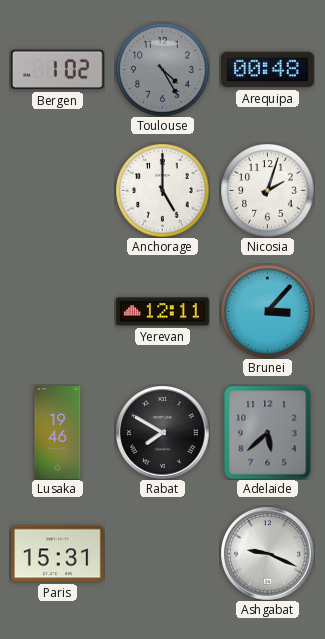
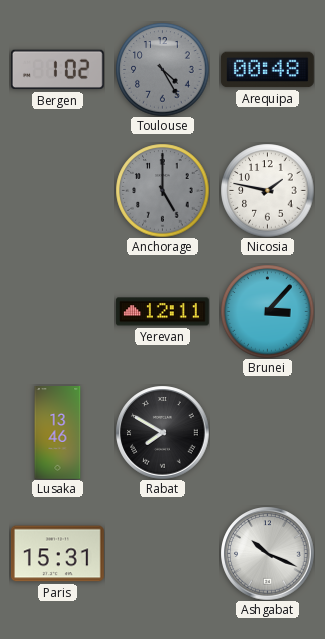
Anchorage dial: white -> grey (162, 190)
Nicosia: 2:03 -> 1:47 (267, 190)
Lusaka: 19:46 -> 13:46 (58, 433)
Adelaide: 5:38 -> none (268, 432)
Ashgabat: 9:19 -> 10:19 (267, 553)
